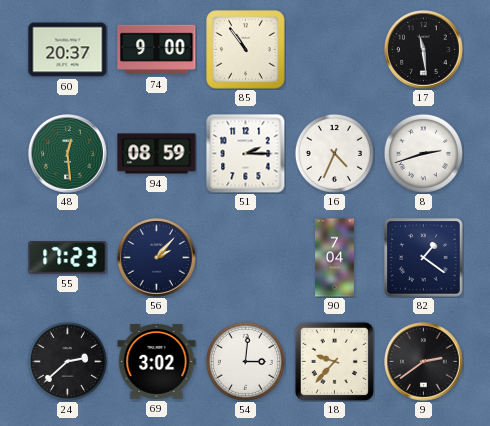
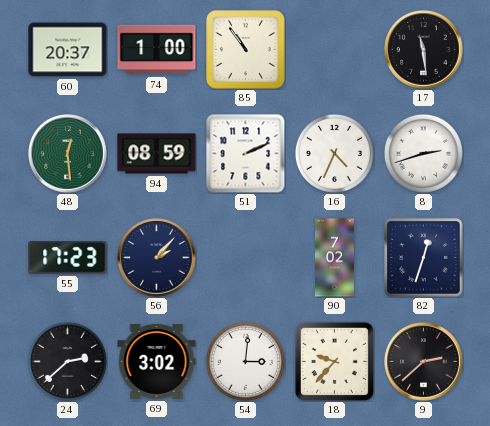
74: 9:00 -> 1:00 (157, 50)
51: 2:15 -> 2:11 (246, 154)
90: 7:04 -> 7:02 (335, 258)
82: 1:21 -> 12:33 (424, 258)
9: 2:39 -> 2:38 (424, 362)
